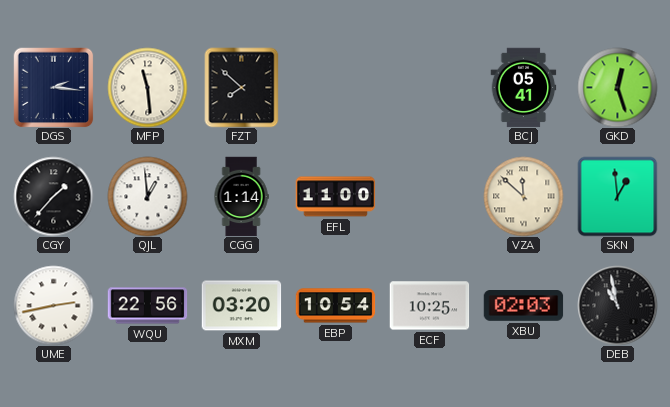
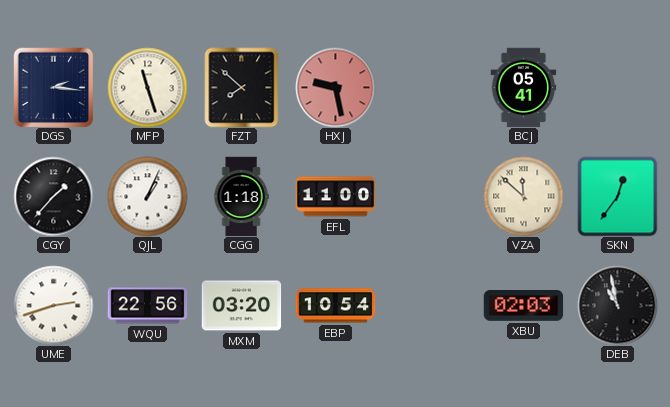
MFP: 11:29 -> 11:27 (147, 87)
HXJ: none -> 9:28 (335, 87)
GKD: 12:27 -> none (617, 87)
QJL: 12:59 -> 1:04 (147, 196)
CGG: 1:14 -> 1:18 (241, 196)
SKN: 12:59 -> 12:36 (617, 196)
UME: 2:43 -> 2:42 (53, 305)
ECF: 10:25 -> none (429, 306)
